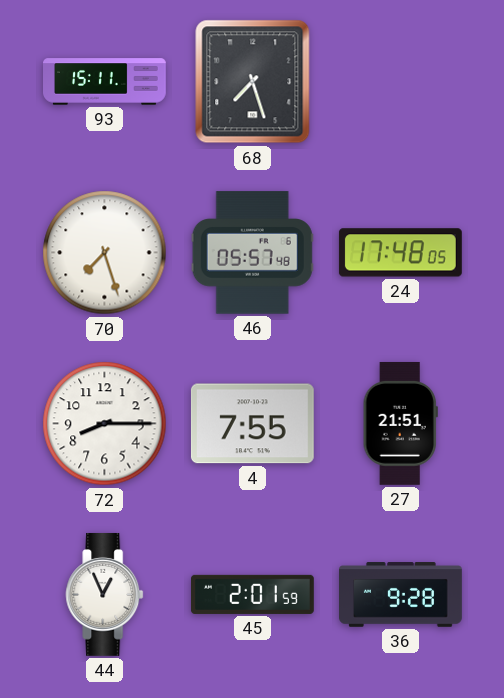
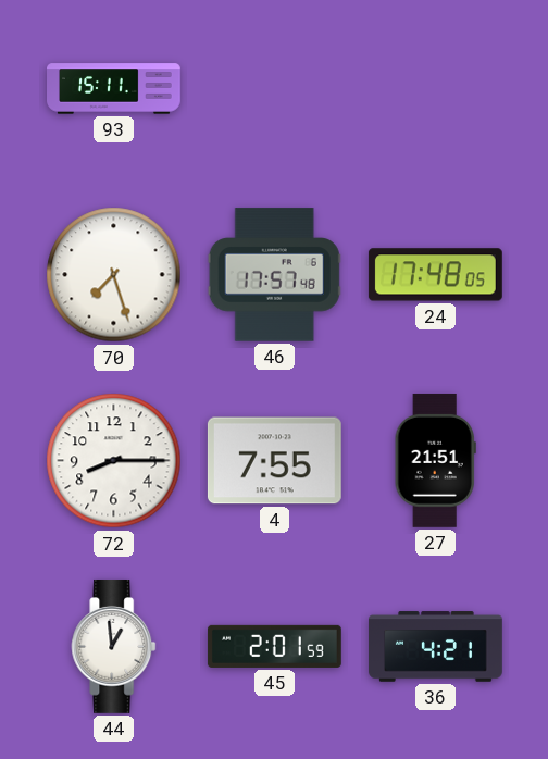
68: 7:27 -> none (253, 82)
46: 05:57 -> 17:57 (274, 275)
44: 12:56 -> 12:59 (114, 646)
36: 9:28 -> 4:21 (436, 647)
